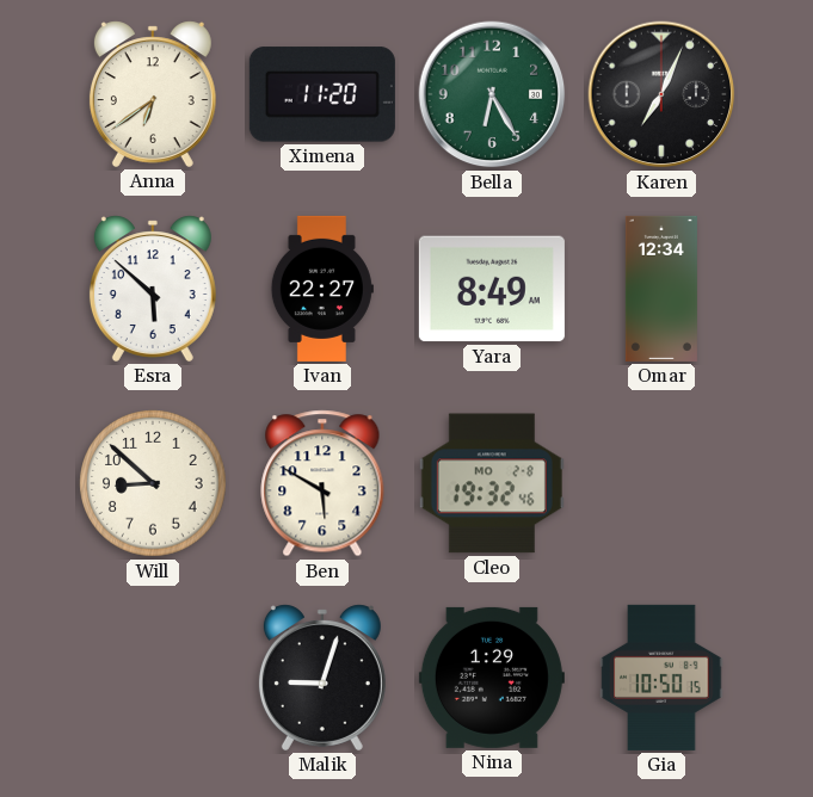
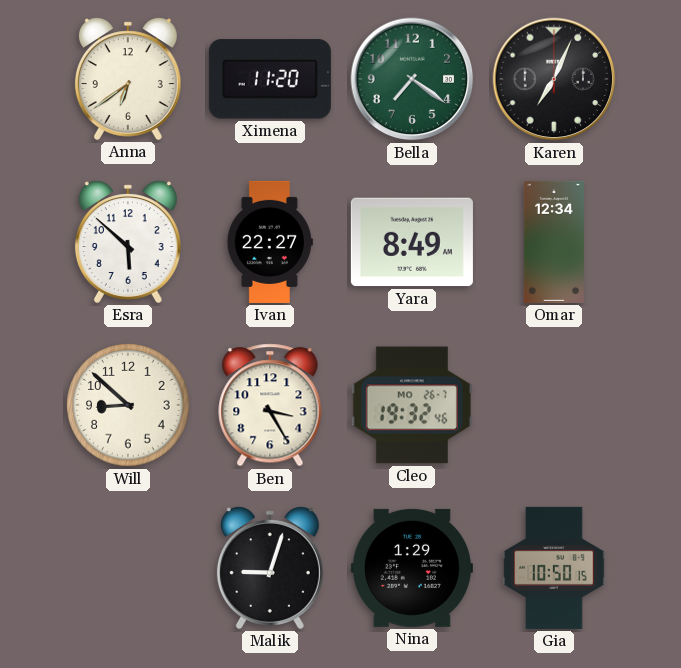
Bella: 6:25 -> 7:21 (412, 79)
Ben: 5:50 -> 3:25 (270, 405)
Cleo date: MO 2-8 -> MO 26-7 (412, 405)
